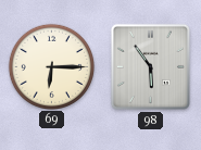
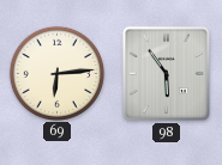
69: 6:15 -> 6:14 (56, 73)
